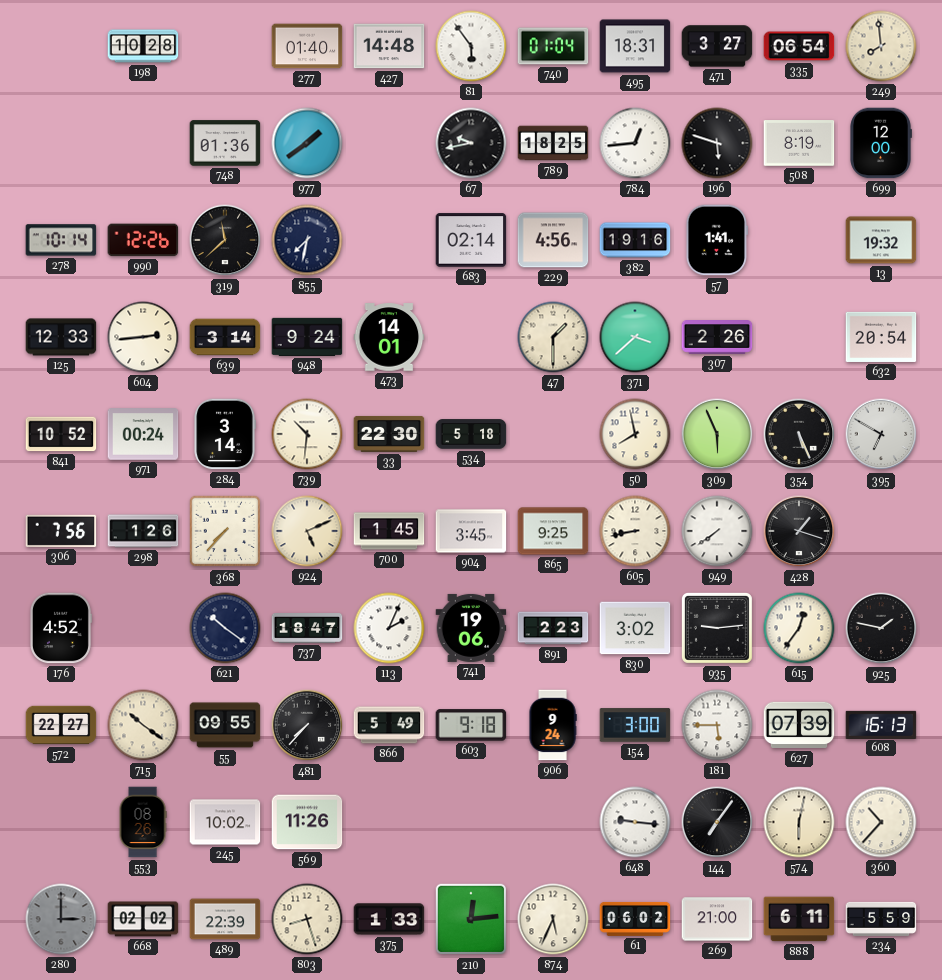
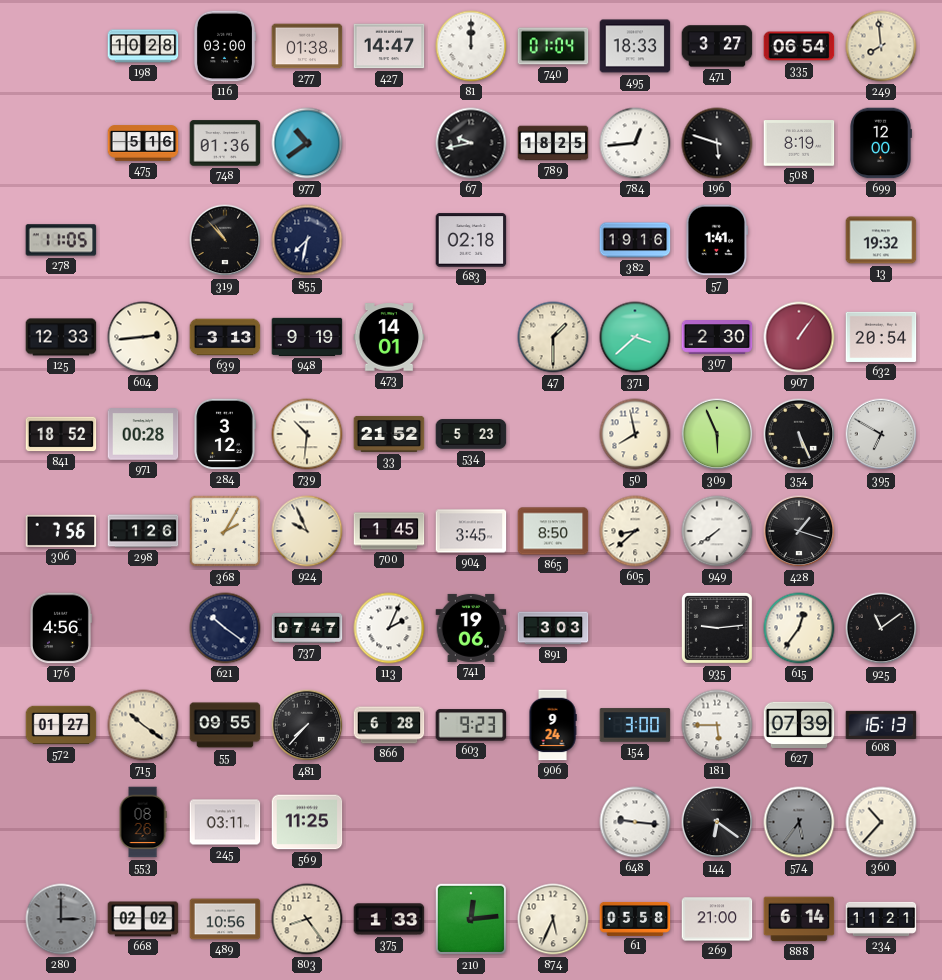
116: none -> 03:00 (224, 46)
277: 01:40 -> 01:38 (307, 46)
427: 14:48 -> 14:47 (389, 46)
81: 5:54 -> 12:00 (471, 46)
495: 18:31 -> 18:33 (635, 46)
475: none -> 5:16 (143, 143)
977: 1:39 -> 10:39 (307, 143)
278: 10:14 -> 11:05 (61, 240)
990: 12:26 -> none (143, 240)
319: 11:38 -> 10:53 (225, 240)
683: 02:14 -> 02:18 (471, 240)
229: 4:56 -> none (553, 240)
639: 3:14 -> 3:13 (225, 337)
948: 9:24 -> 9:19 (307, 337)
307: 2:26 -> 2:30 (717, 338)
907: none -> 1:06 (799, 337)
841: 10:52 -> 18:52 (61, 434)
971: 00:24 -> 00:28 (143, 434)
284: 3:14 -> 3:12 (225, 434)
33: 22:30 -> 21:52 (389, 434)
534: 5:18 -> 5:23 (471, 434)
368: 7:37 -> 2:05 (225, 531)
924: 5:11 -> 9:56 (307, 531)
865: 9:25 -> 8:50 (553, 531)
605: 8:43 -> 8:38 (635, 531)
176: 4:52 -> 4:56 (61, 628)
737: 18:47 -> 07:47 (307, 629)
891: 2:23 -> 3:03 (553, 628)
830: 3:02 -> none (635, 628)
925: 1:47 -> 11:09 (881, 628)
572: 22:27 -> 01:27 (61, 725)
866: 5:49 -> 6:28 (389, 725)
603: 9:18 -> 9:23 (471, 725)
245: 10:02 -> 03:11 (225, 822)
569: 11:26 -> 11:25 (307, 822)
144: 7:06 -> 6:21 (717, 822)
574: 6:02 -> 5:36 (799, 822)
574 dial: cream -> grey (799, 822)
489: 22:39 -> 10:56 (225, 919)
803: 8:27 -> 8:24 (307, 919)
61: 06:02 -> 05:58 (635, 919)
888: 6:11 -> 6:14 (799, 919)
234: 5:59 -> 11:21 (881, 919)
